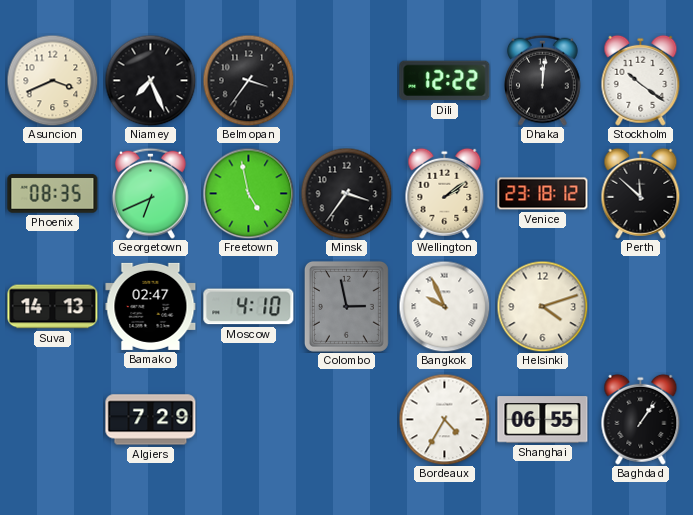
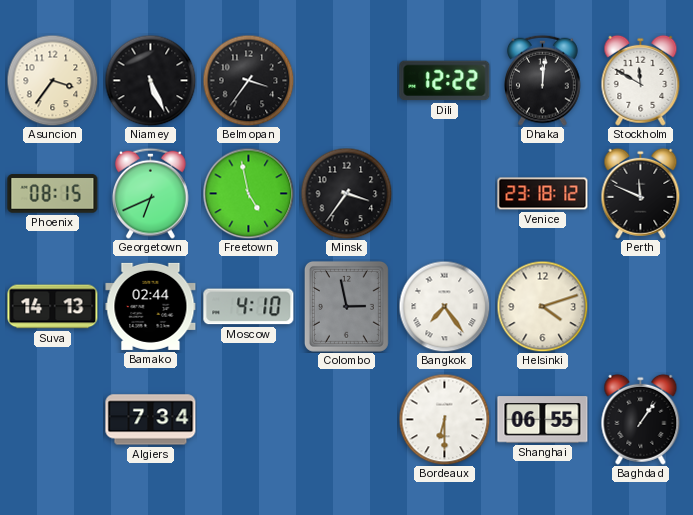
Asuncion: 3:41 -> 3:36 (52, 80)
Niamey: 7:26 -> 5:26 (150, 80)
Stockholm: 10:21 -> 11:50 (641, 80)
Phoenix: 08:35 -> 08:15 (53, 194)
Wellington: 2:09 -> none (445, 193)
Perth: 11:52 -> 11:49 (641, 193)
Bamako: 02:47 -> 02:44 (151, 306)
Bangkok: 9:56 -> 7:24 (444, 306)
Algiers: 7:29 -> 7:34 (151, 420)
Bordeaux: 4:35 -> 6:30 (444, 419)
